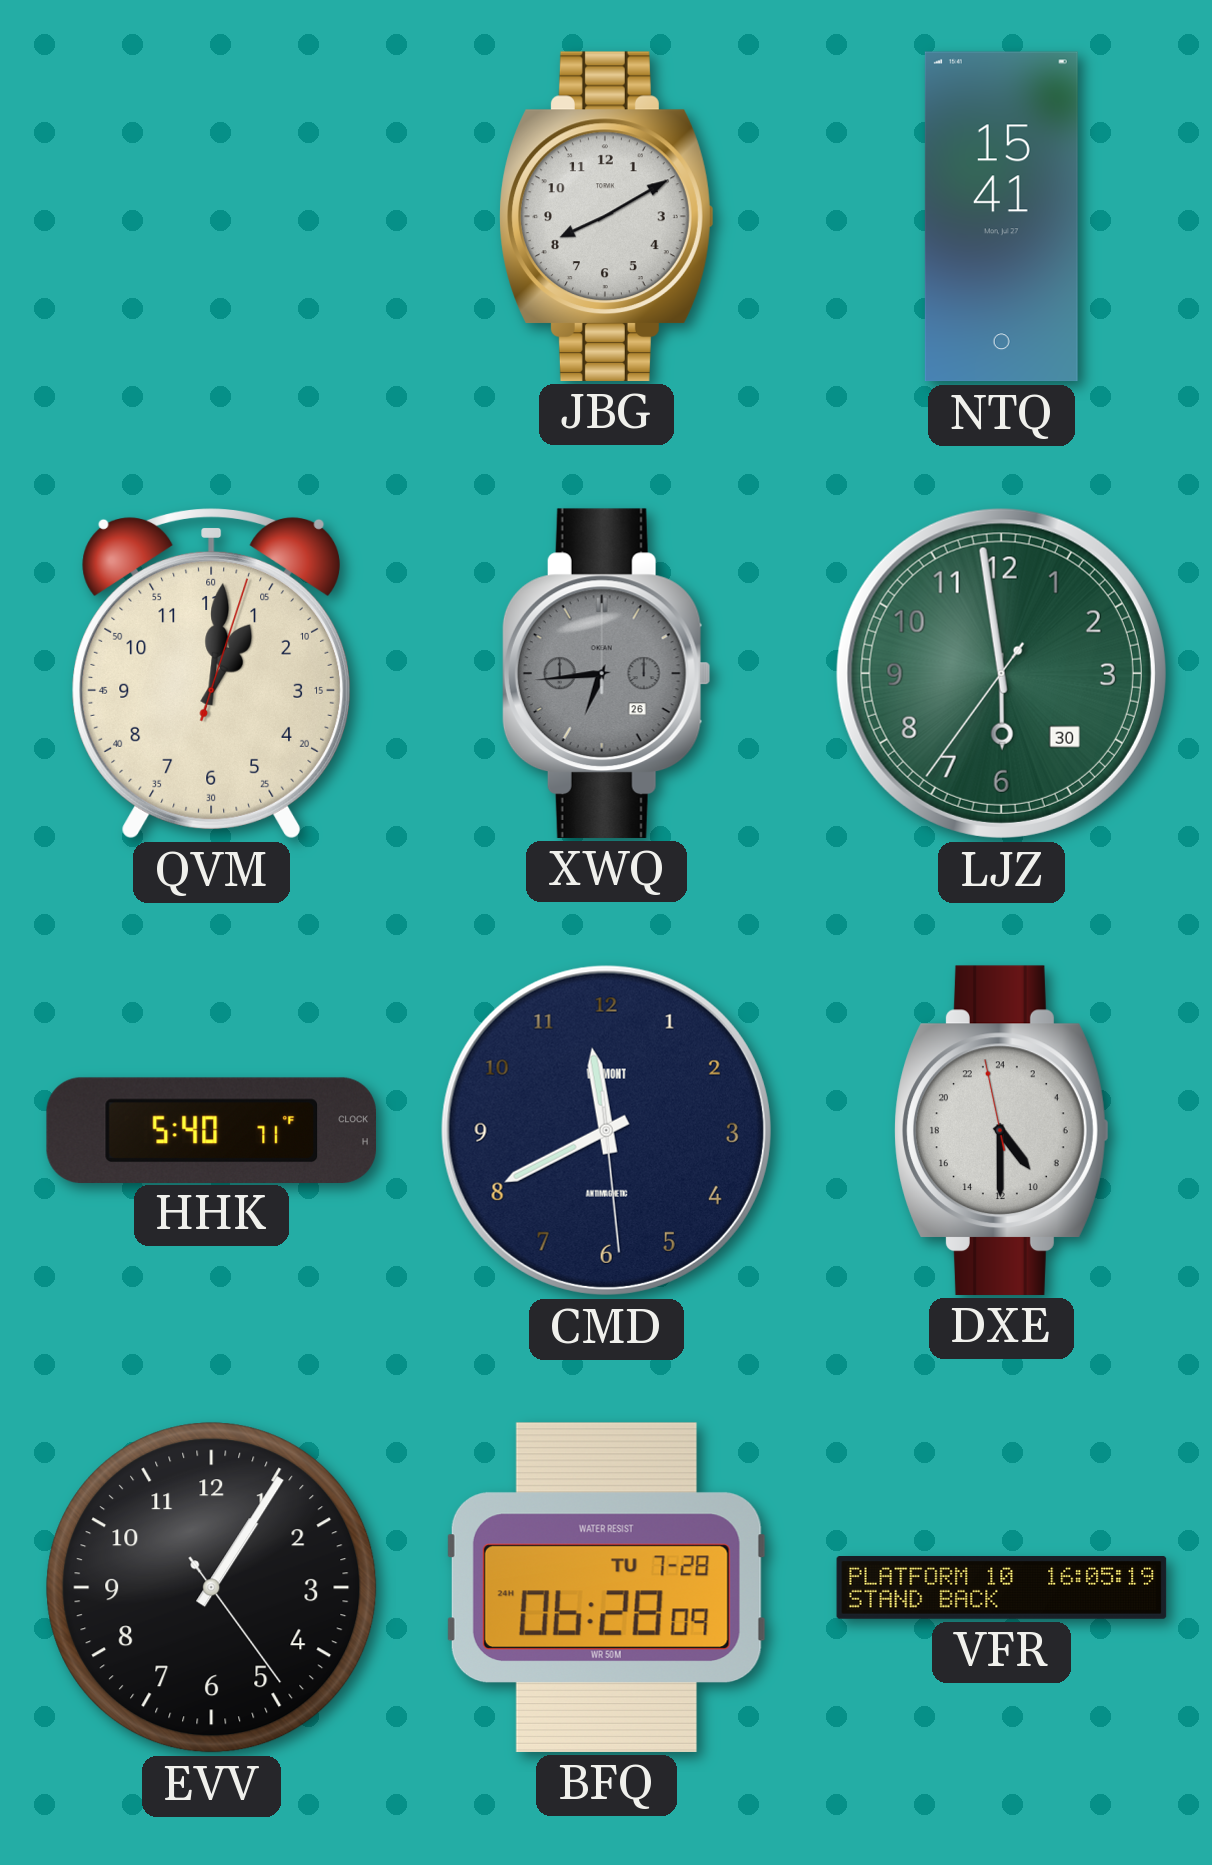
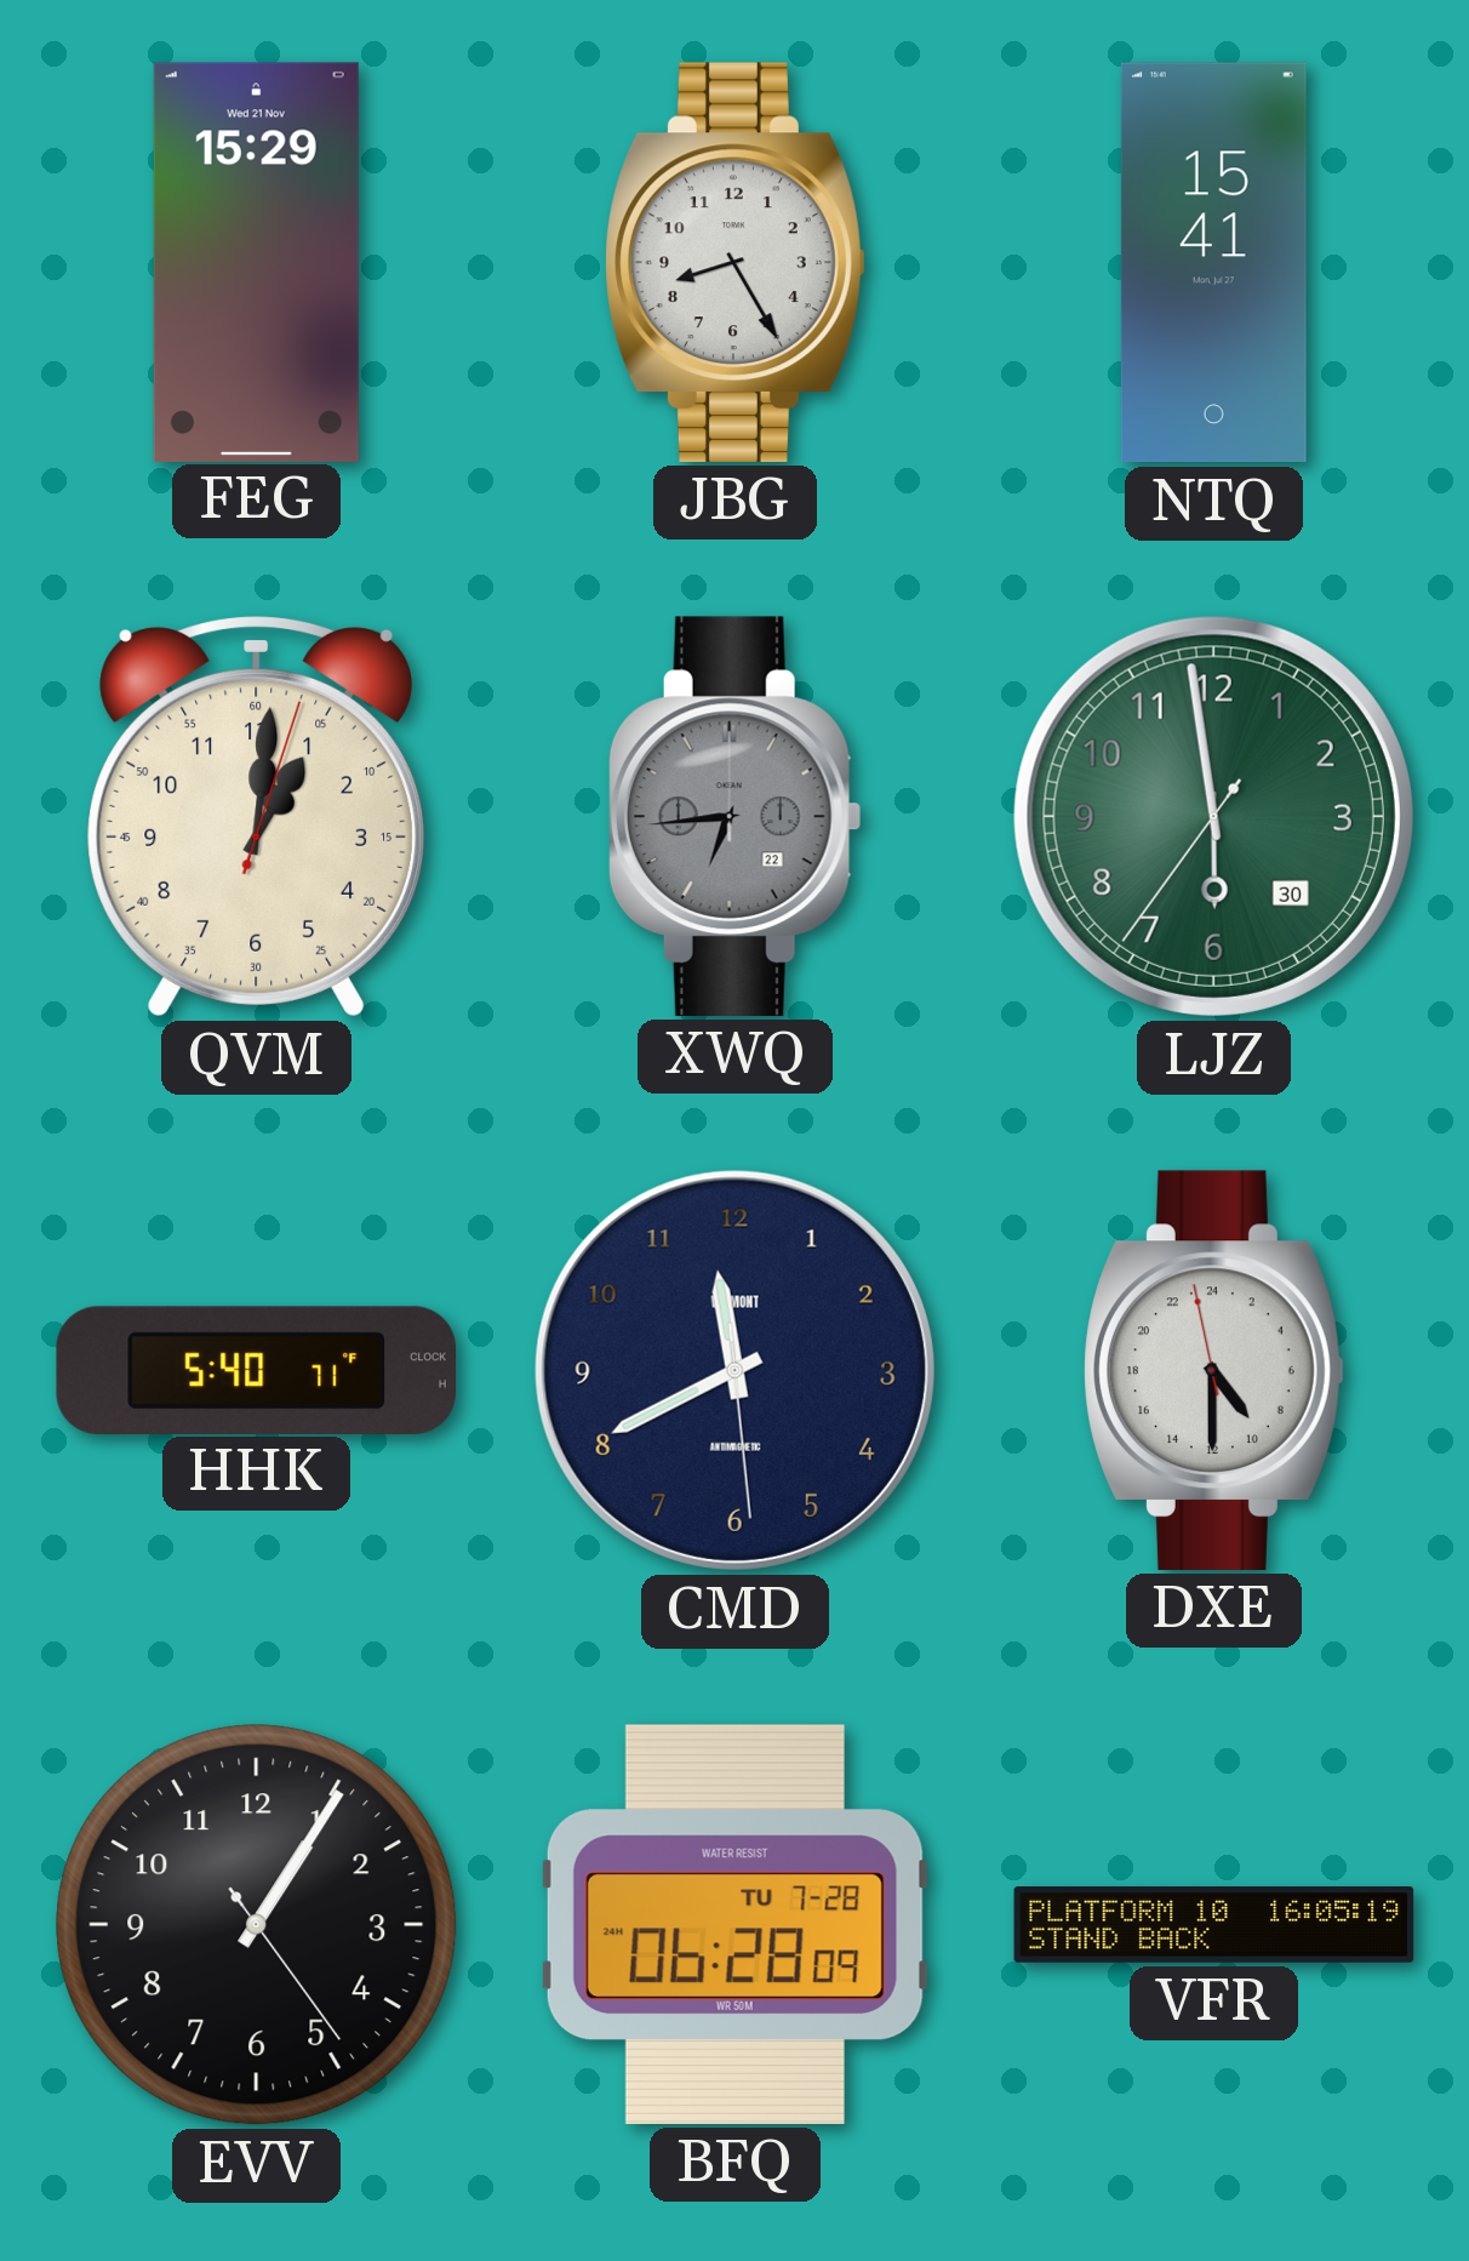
FEG: none -> 15:29 (256, 262)
JBG: 8:10 -> 8:25 (736, 262)
XWQ date: 26 -> 22 (734, 816)
